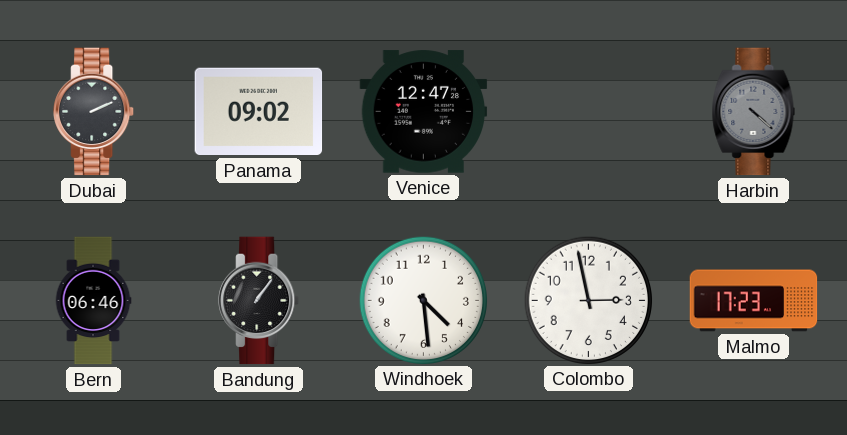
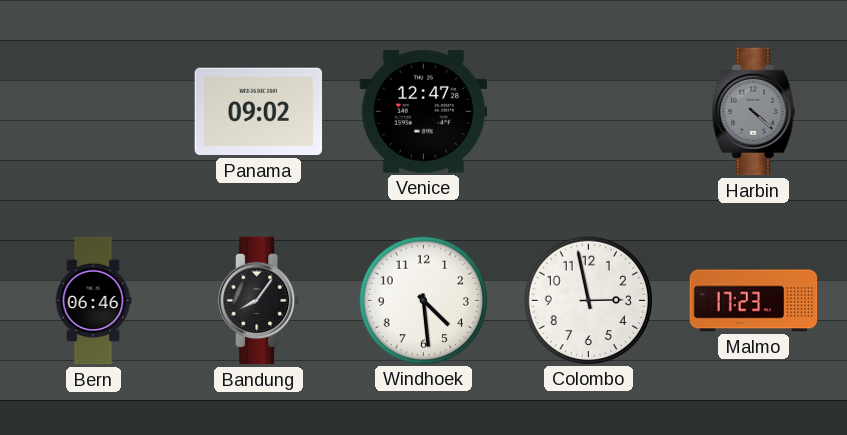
Dubai: 2:11 -> none (94, 112)
Bandung: 1:06 -> 8:06 (259, 301)
